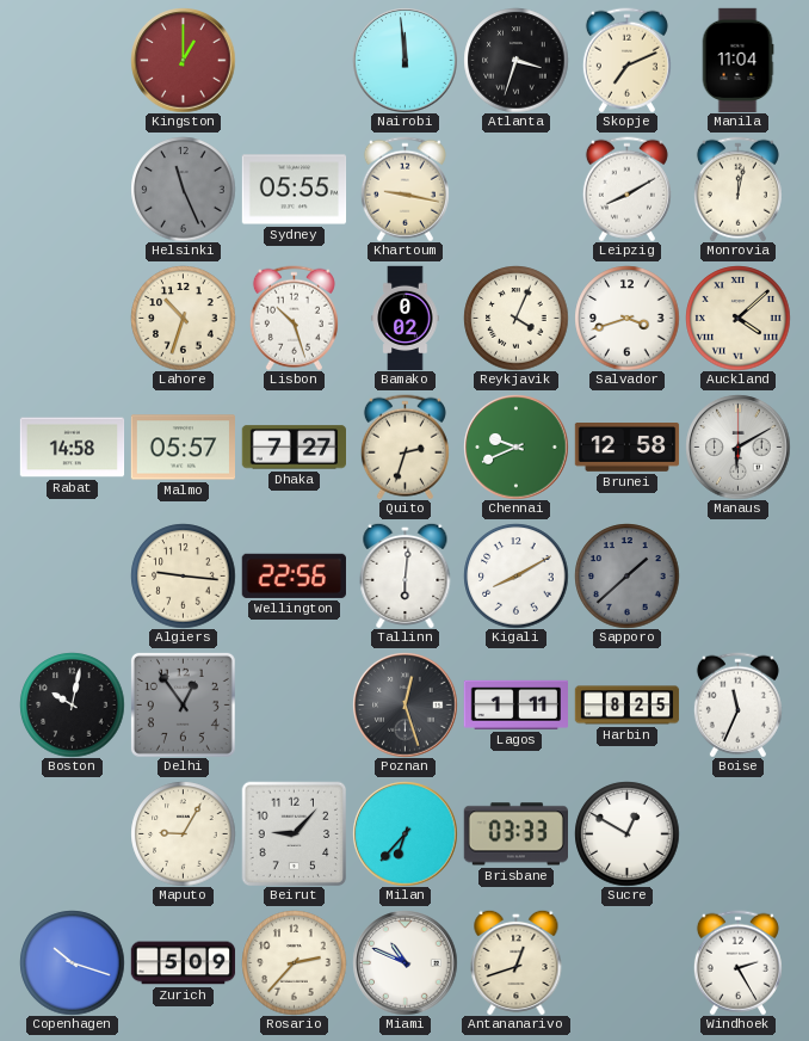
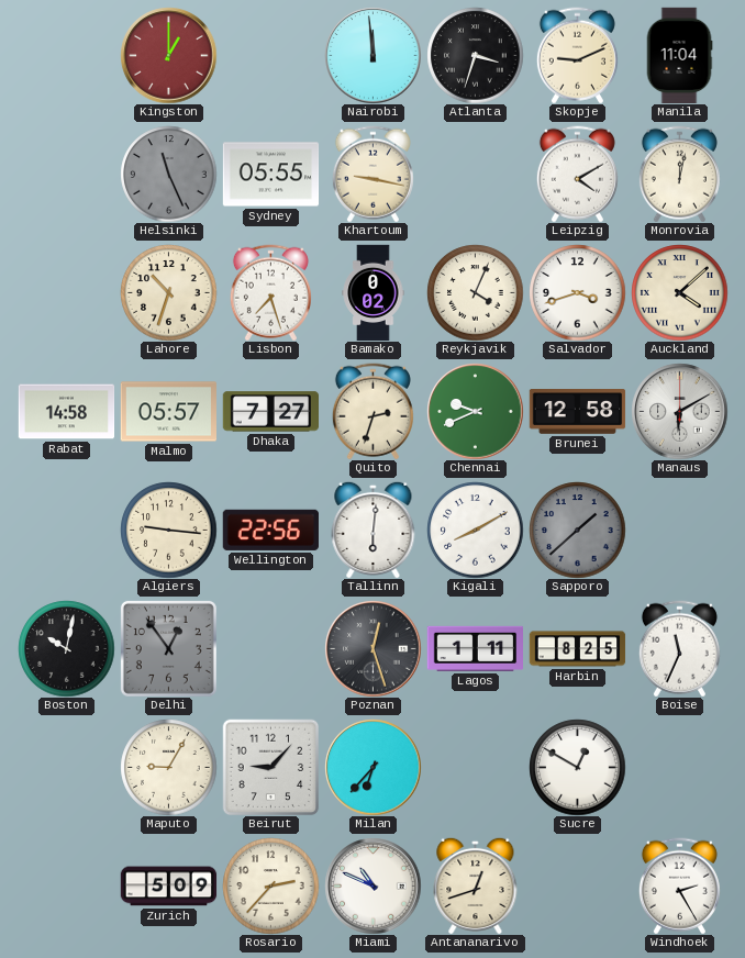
Skopje: 7:11 -> 9:11 (577, 55)
Leipzig: 8:10 -> 4:10 (577, 174)
Lisbon: 10:27 -> 7:27 (270, 292)
Brisbane: 03:33 -> none (515, 834)
Copenhagen: 10:18 -> none (72, 962)
